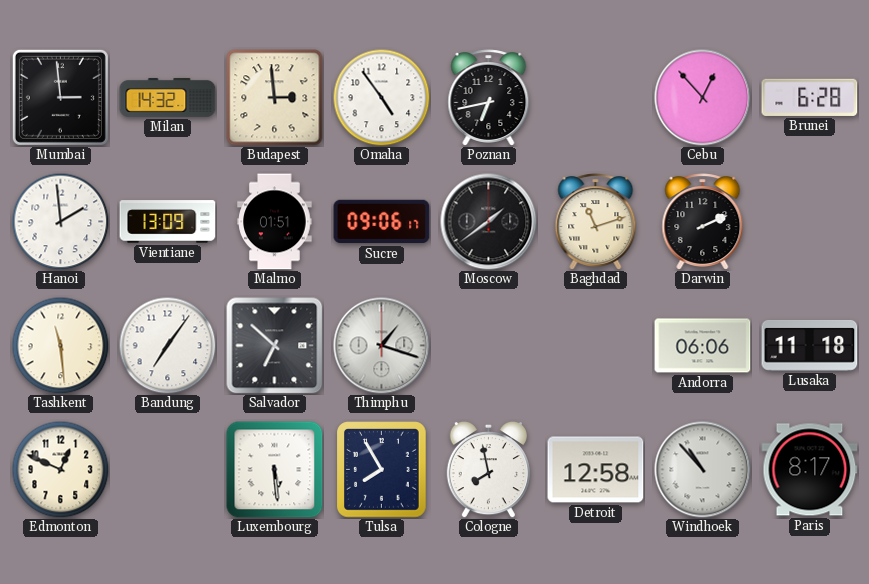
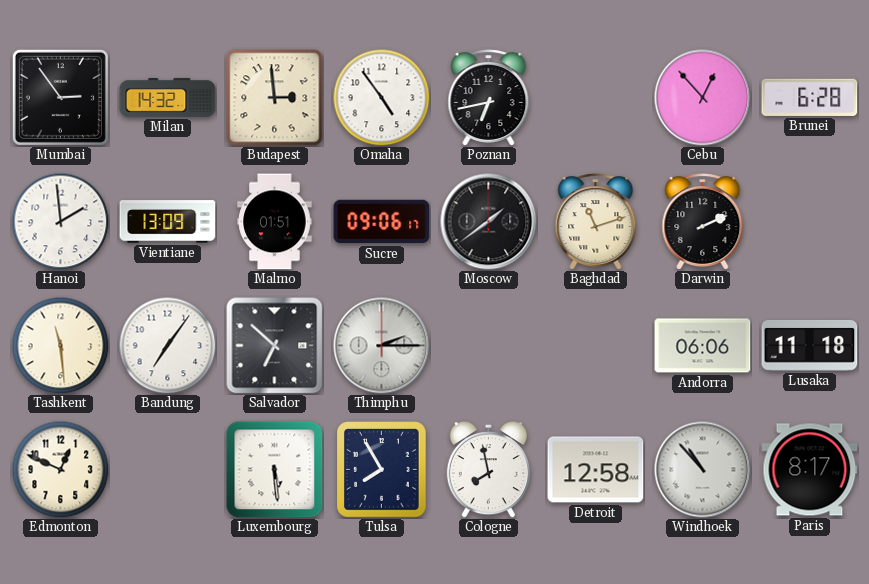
Mumbai: 2:59 -> 2:54 (60, 97)
Thimphu: 1:18 -> 2:15 (382, 346)
